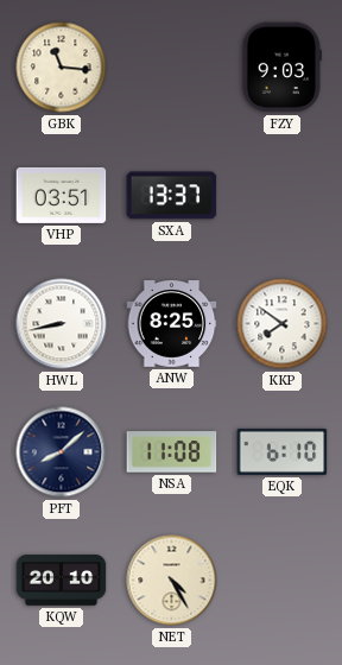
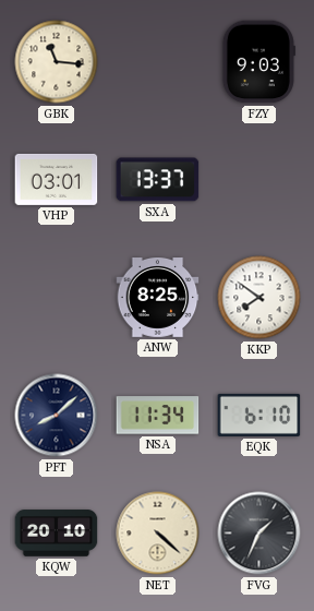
VHP: 03:51 -> 03:01 (57, 179)
HWL: 8:43 -> none (62, 324)
NSA: 11:08 -> 11:34 (158, 416)
NET: 4:25 -> 4:22 (158, 534)
FVG: none -> 1:34 (259, 534)
